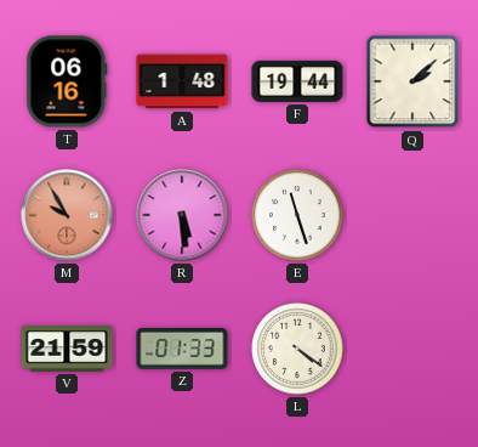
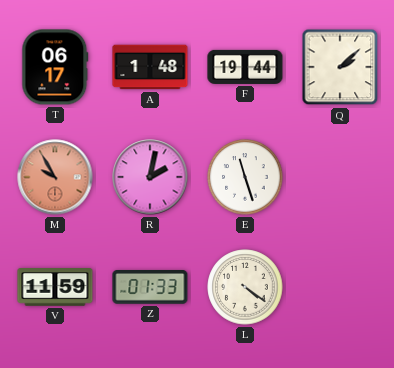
T: 06:16 -> 06:17 (55, 67)
R: 5:29 -> 2:02 (150, 177)
V: 21:59 -> 11:59 (55, 287)
